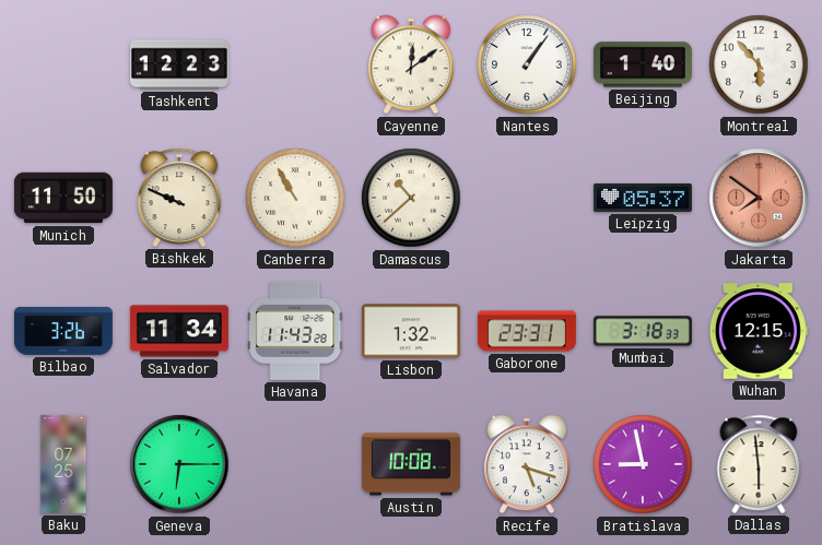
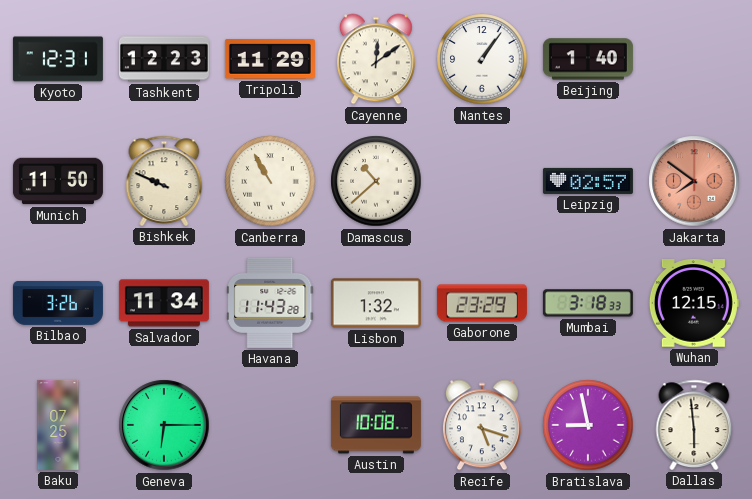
Kyoto: none -> 12:31 (58, 59)
Tripoli: none -> 11:29 (270, 59)
Montreal: 5:53 -> none (759, 64)
Leipzig: 05:37 -> 02:57 (588, 181)
Gaborone: 23:31 -> 23:29 (482, 303)
